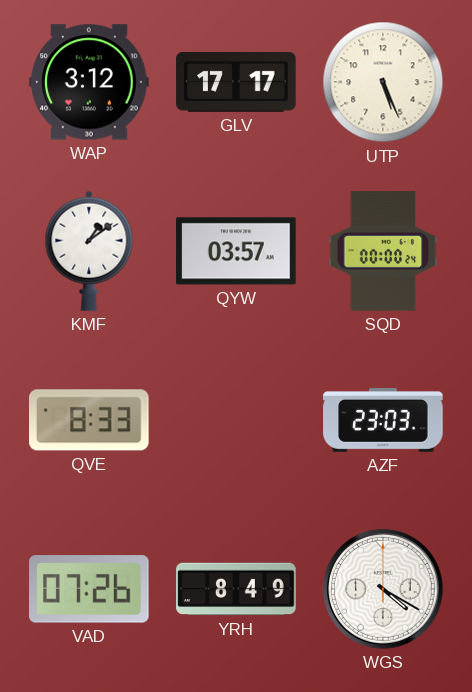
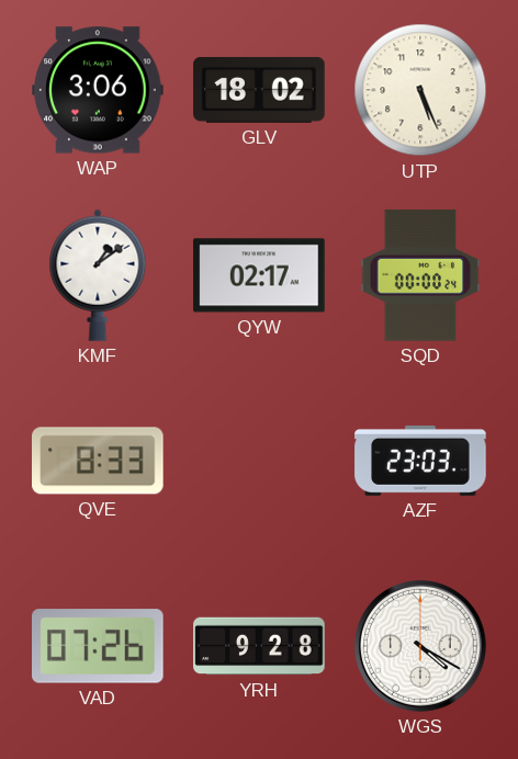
WAP: 3:12 -> 3:06 (98, 90)
GLV: 17:17 -> 18:02 (259, 90)
QYW: 03:57 -> 02:17 (259, 275)
YRH: 8:49 -> 9:28 (259, 646)
